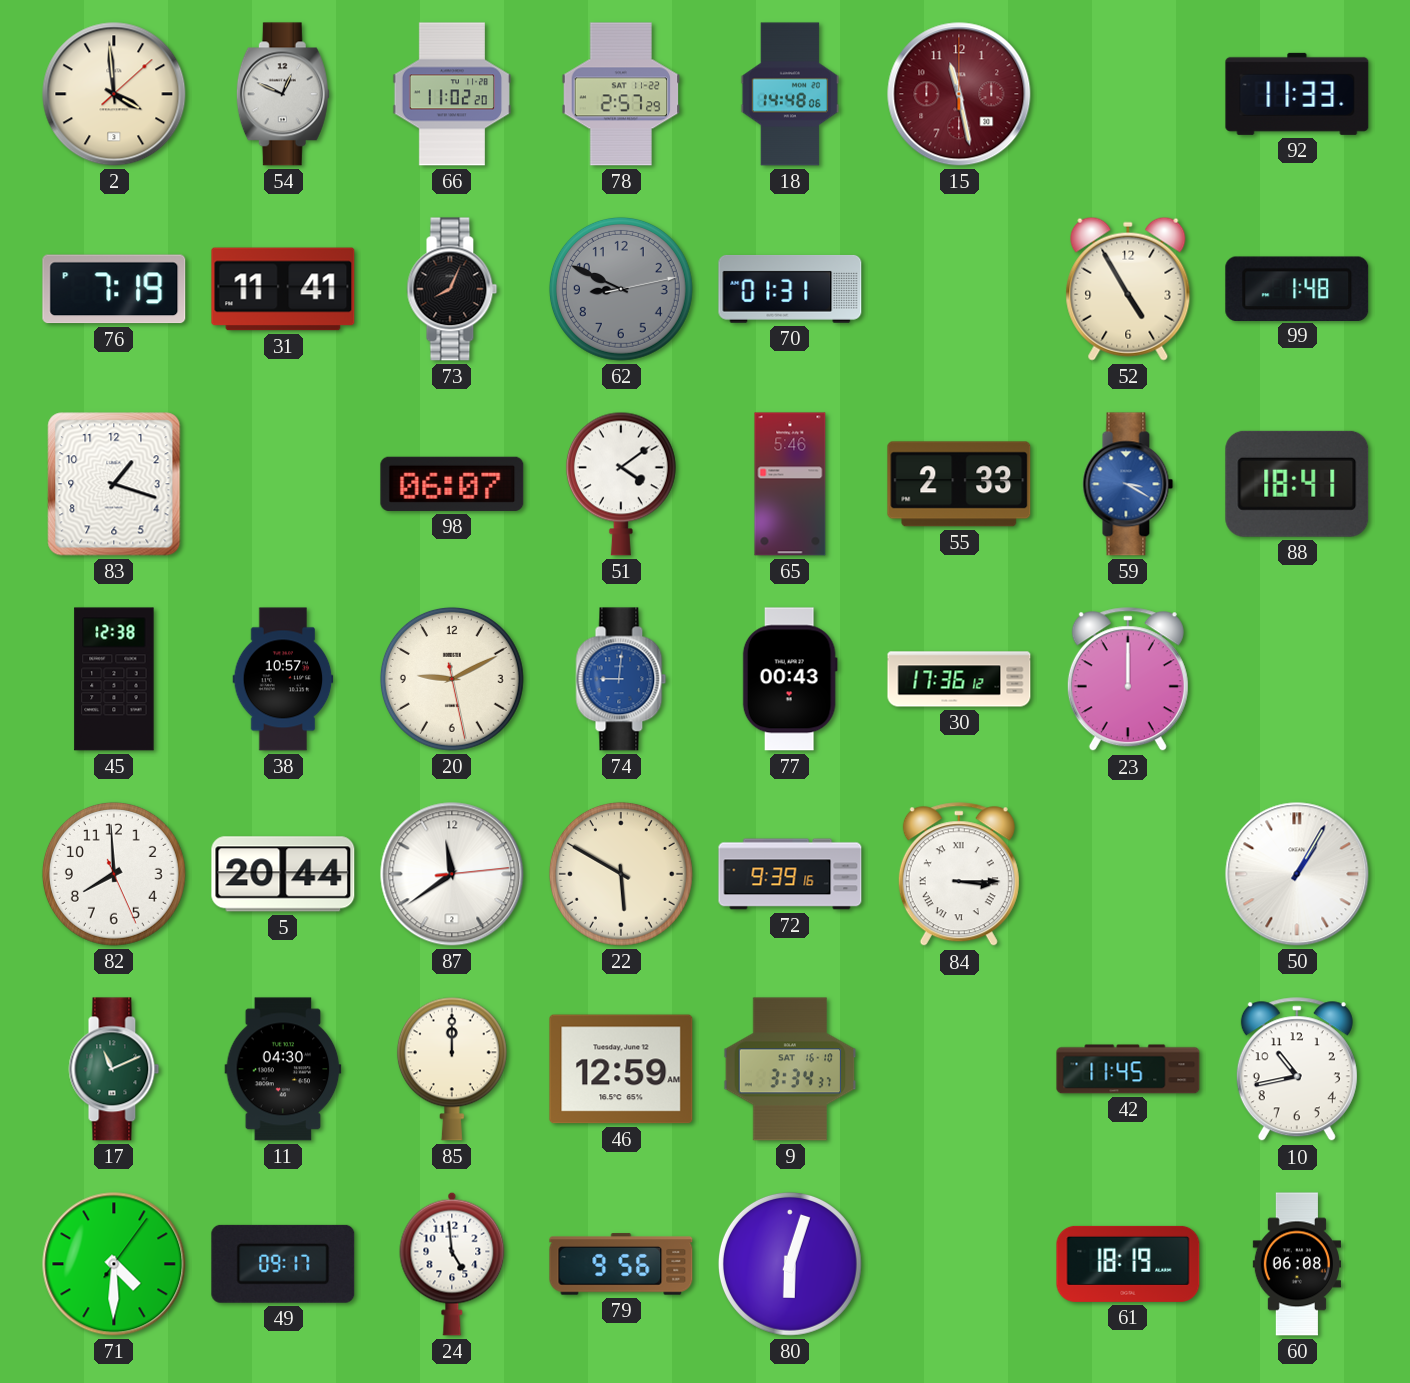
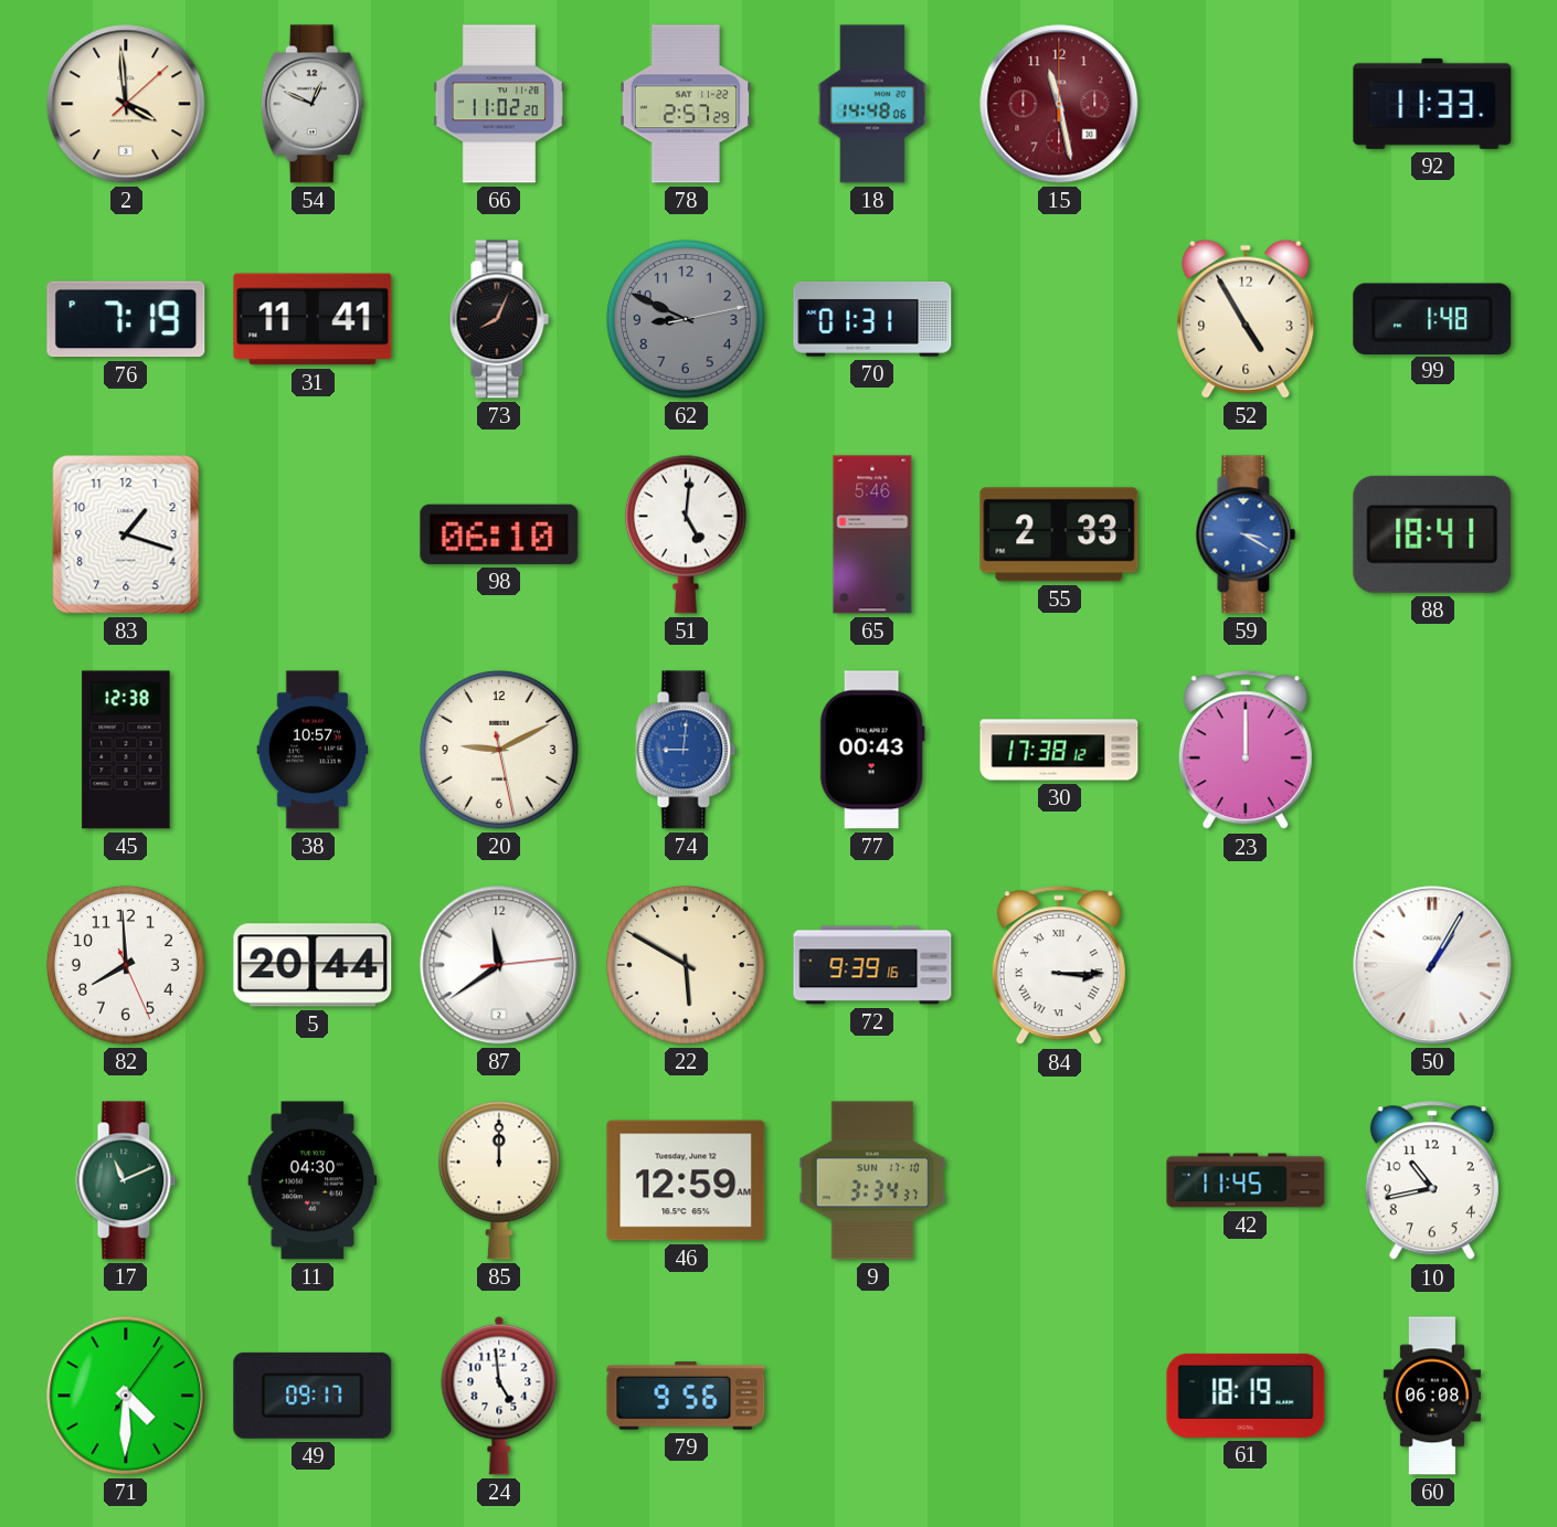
98: 06:07 -> 06:10 (499, 534)
51: 4:09 -> 5:01 (686, 534)
30: 17:36 -> 17:38 (1059, 750)
9 date: SAT 16-10 -> SUN 17-10 (872, 1180)
80: 6:03 -> none (790, 1264)
